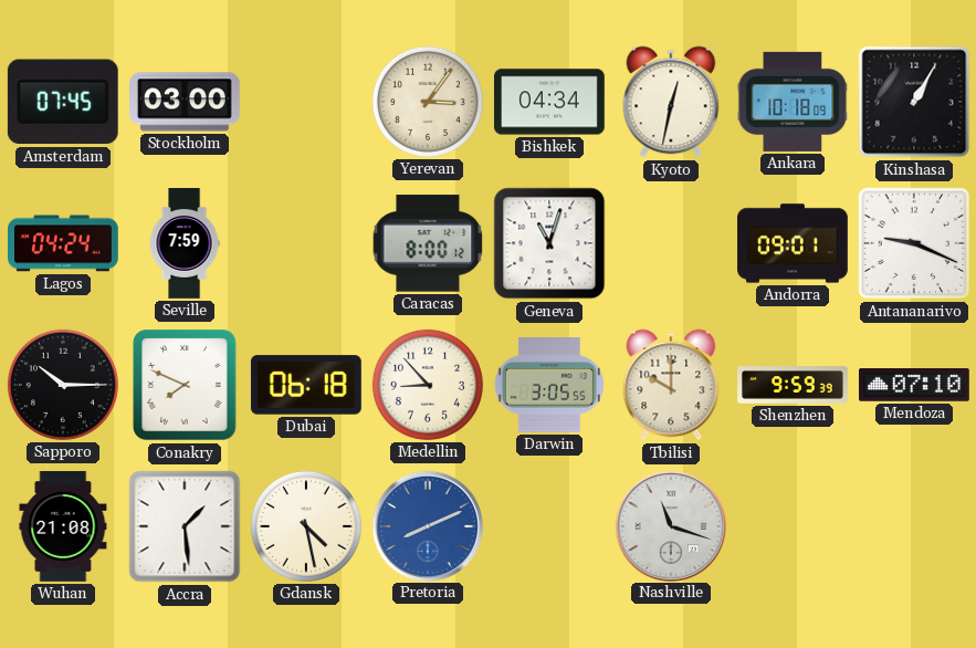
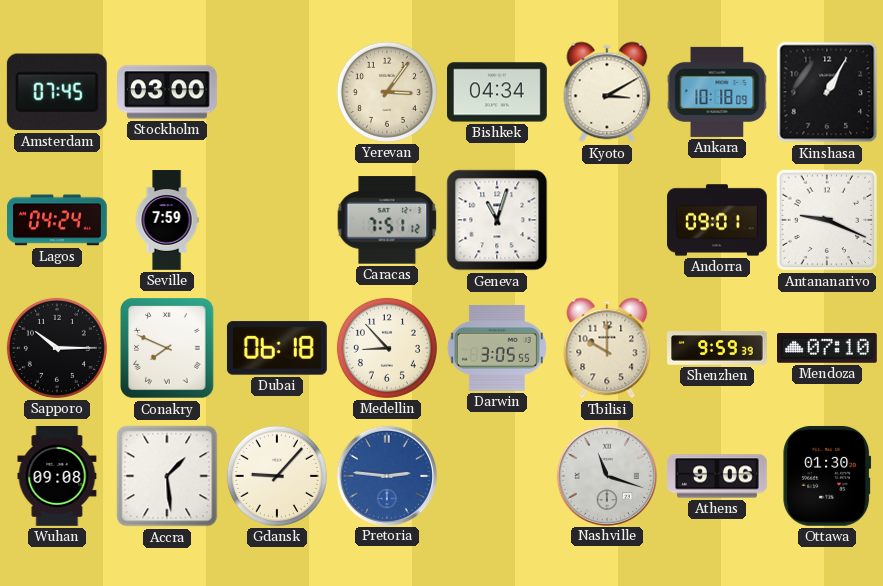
Kyoto: 12:32 -> 3:10 (607, 92)
Caracas: 8:00 -> 7:51 (387, 220)
Wuhan: 21:08 -> 09:08 (57, 477)
Gdansk: 4:28 -> 9:07 (277, 476)
Pretoria: 8:11 -> 2:46 (386, 475)
Athens: none -> 9:06 (717, 476)
Ottawa: none -> 01:30 (827, 476)
